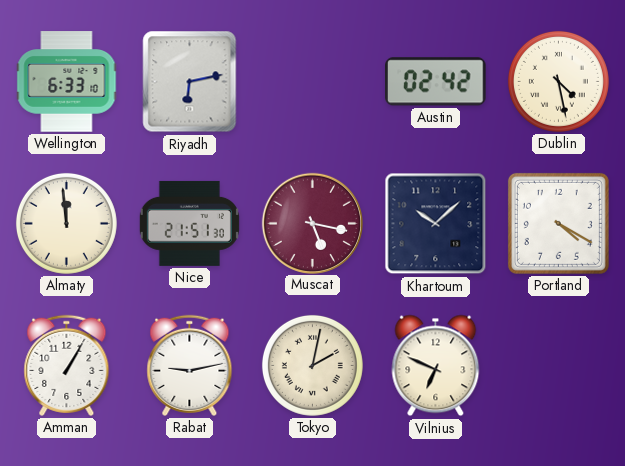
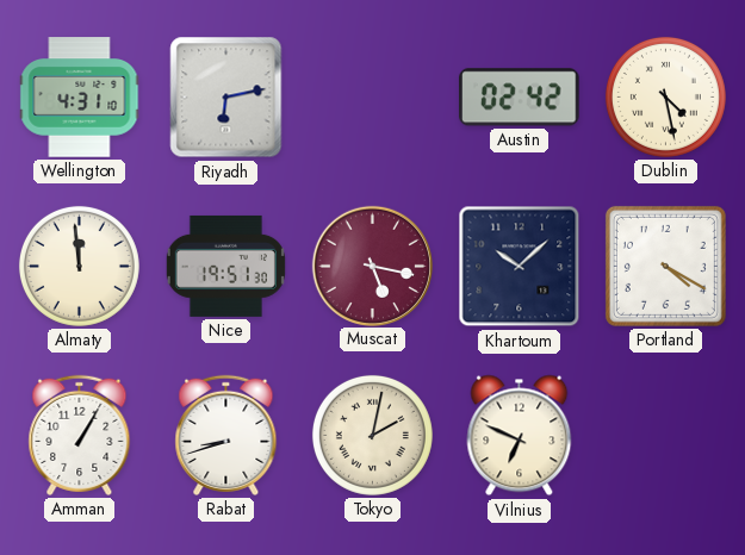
Wellington: 6:33 -> 4:31 (80, 98)
Nice: 21:51 -> 19:51 (225, 266)
Rabat: 9:13 -> 8:42 (226, 435)
